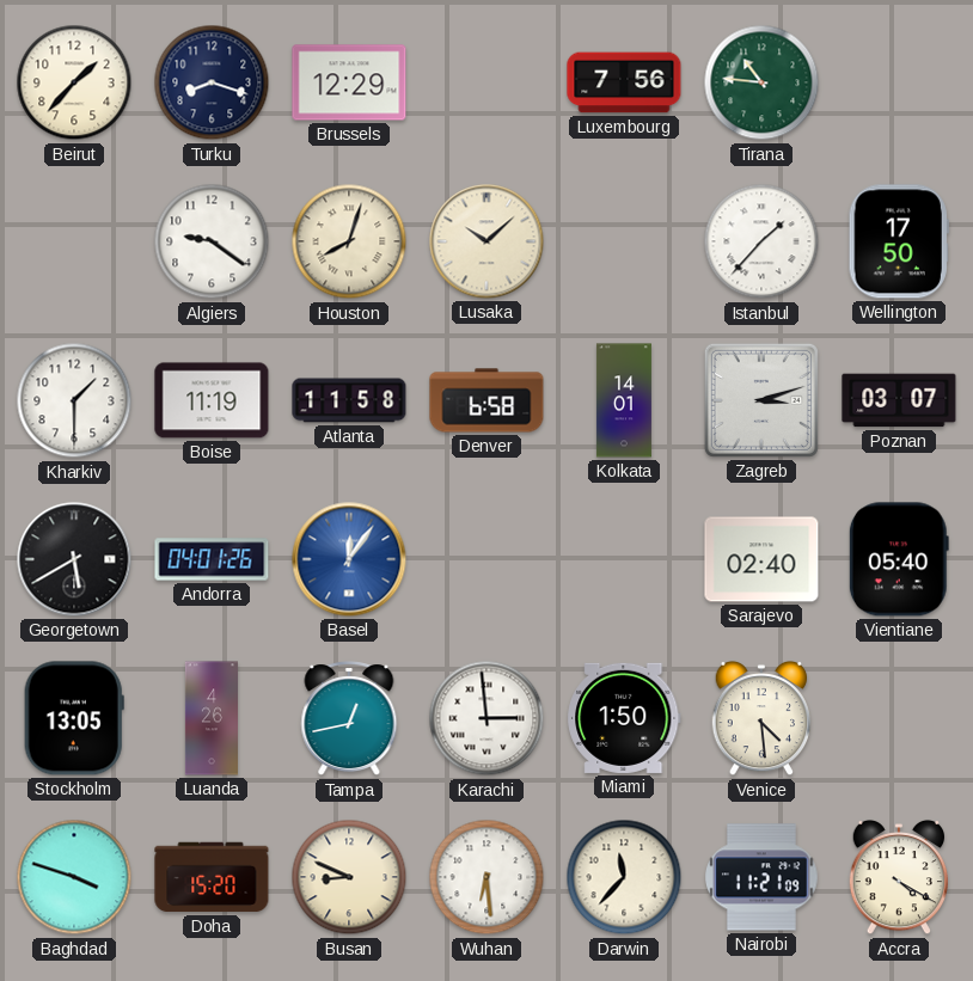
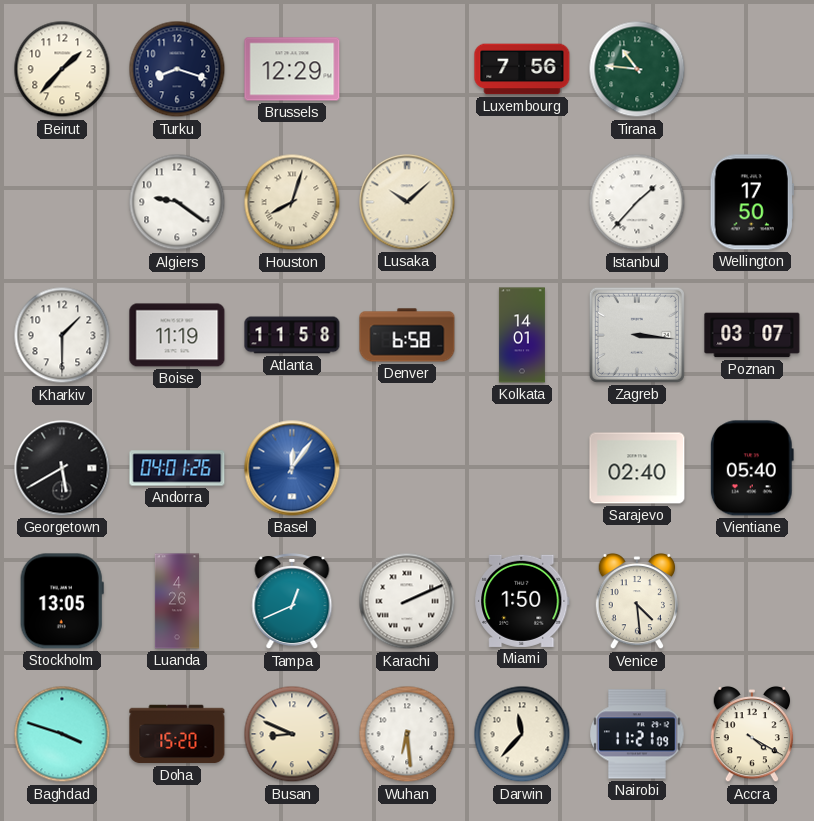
Zagreb: 3:12 -> 3:16 (637, 335)
Tampa: 12:43 -> 12:41 (292, 602)
Karachi: 2:59 -> 2:11 (407, 601)
